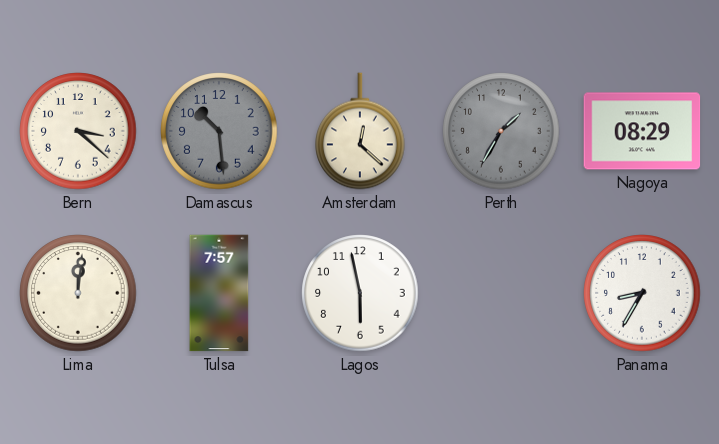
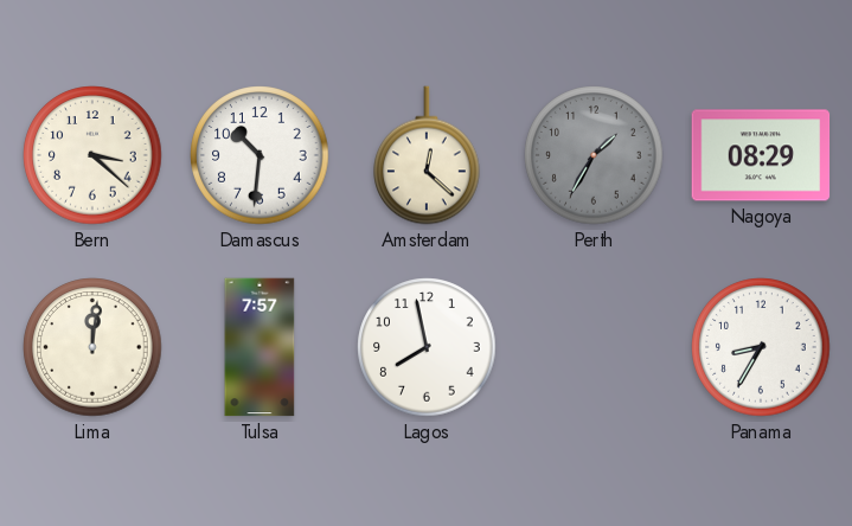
Damascus: 10:29 -> 10:31 (260, 155)
Damascus dial: grey -> white (260, 155)
Lagos: 5:58 -> 7:58 (427, 347)
